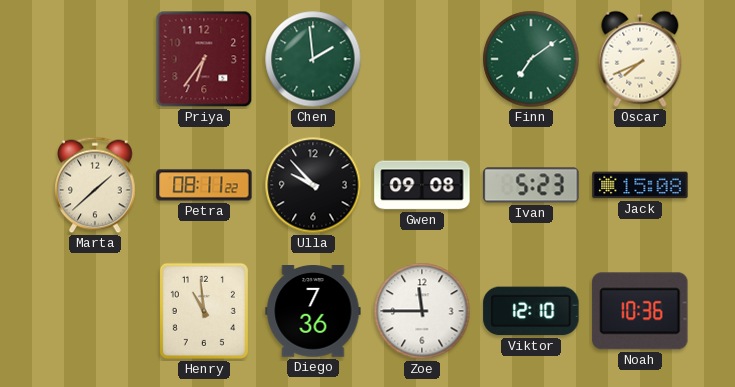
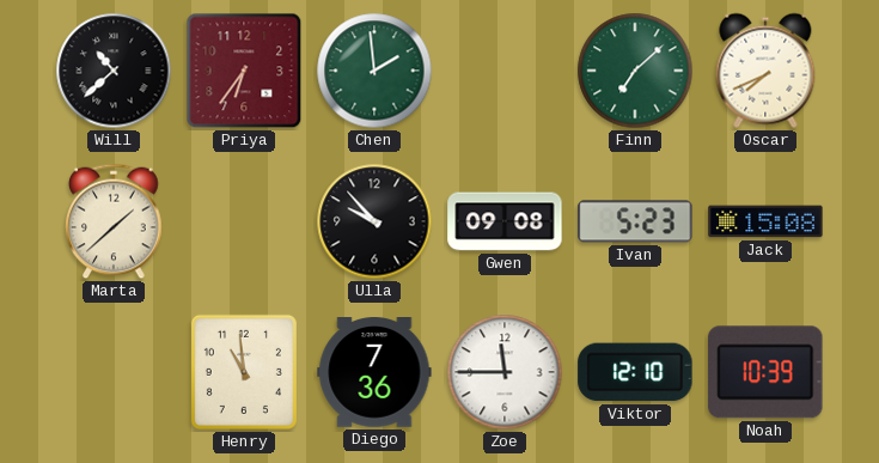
Will: none -> 10:38 (114, 71)
Finn: 7:09 -> 7:08 (635, 71)
Petra: 08:11 -> none (204, 185)
Noah: 10:36 -> 10:39 (765, 372)
